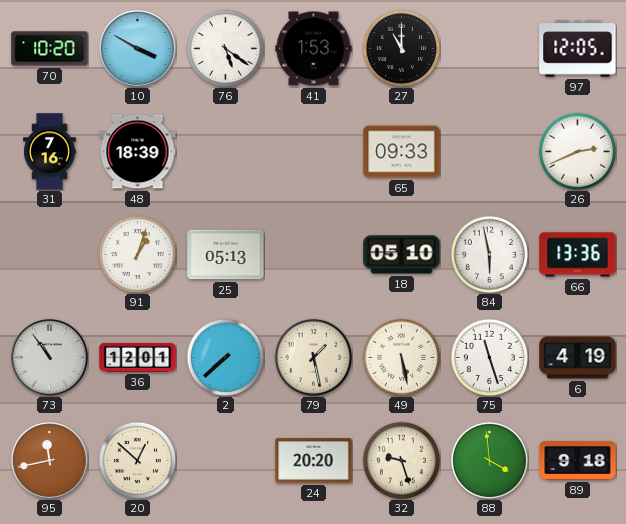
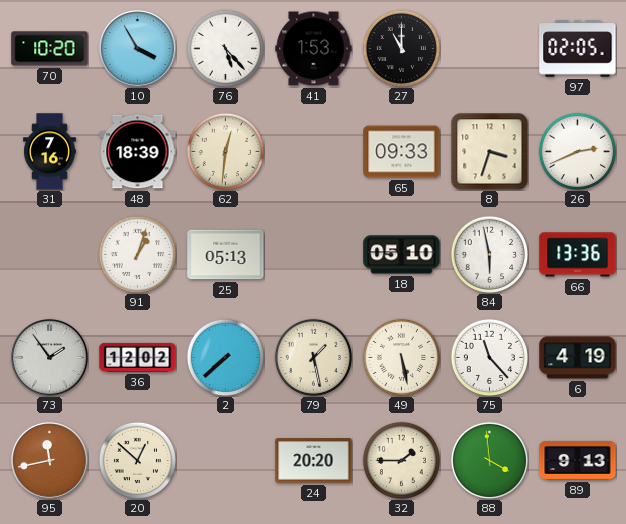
10: 3:50 -> 3:55 (137, 48)
76: 5:21 -> 5:23 (225, 48)
97: 12:05 -> 02:05 (578, 49)
62: none -> 12:31 (225, 151)
8: none -> 3:33 (489, 151)
73: 10:54 -> 1:54 (49, 357)
36: 12:01 -> 12:02 (138, 357)
75: 11:27 -> 11:23 (489, 357)
32: 9:27 -> 1:45 (401, 460)
89: 9:18 -> 9:13 (578, 460)
